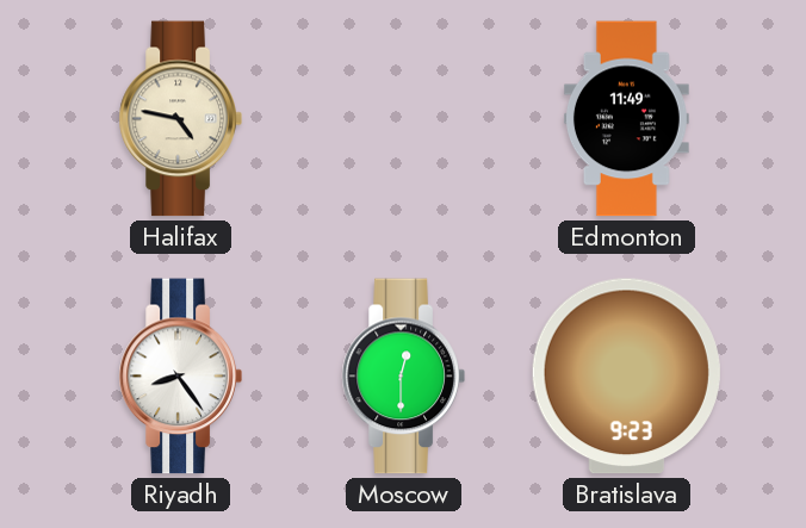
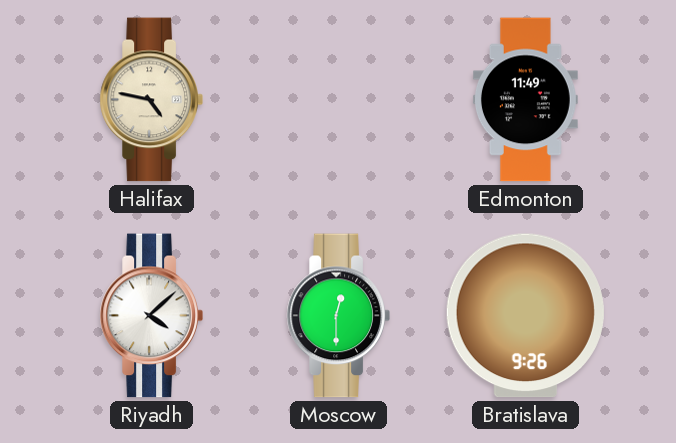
Riyadh: 8:24 -> 4:08 (151, 316)
Bratislava: 9:23 -> 9:26 (525, 316)
